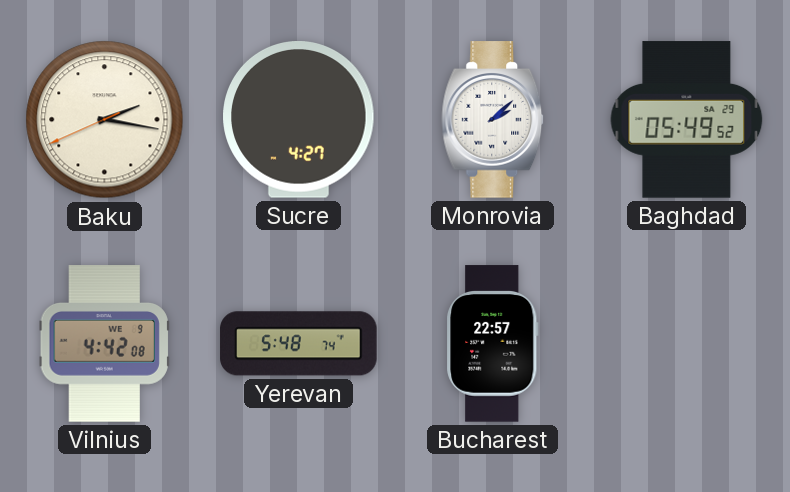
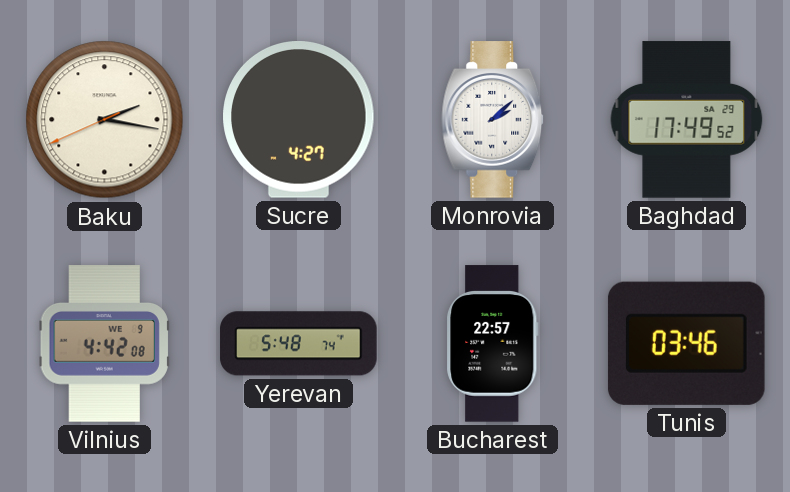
Baghdad: 05:49 -> 17:49 (687, 120)
Tunis: none -> 03:46 (686, 343)
